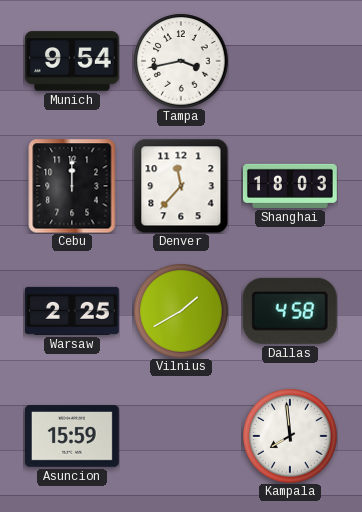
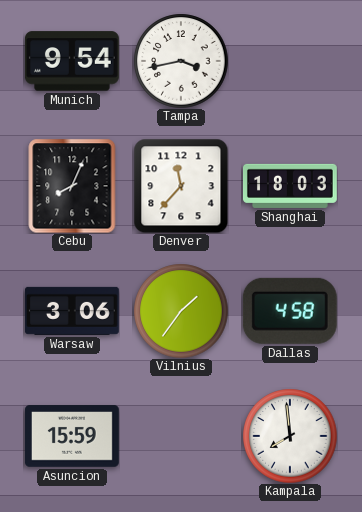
Cebu: 12:00 -> 8:04 (72, 186)
Warsaw: 2:25 -> 3:06 (72, 311)
Vilnius: 1:40 -> 1:36 (181, 311)
